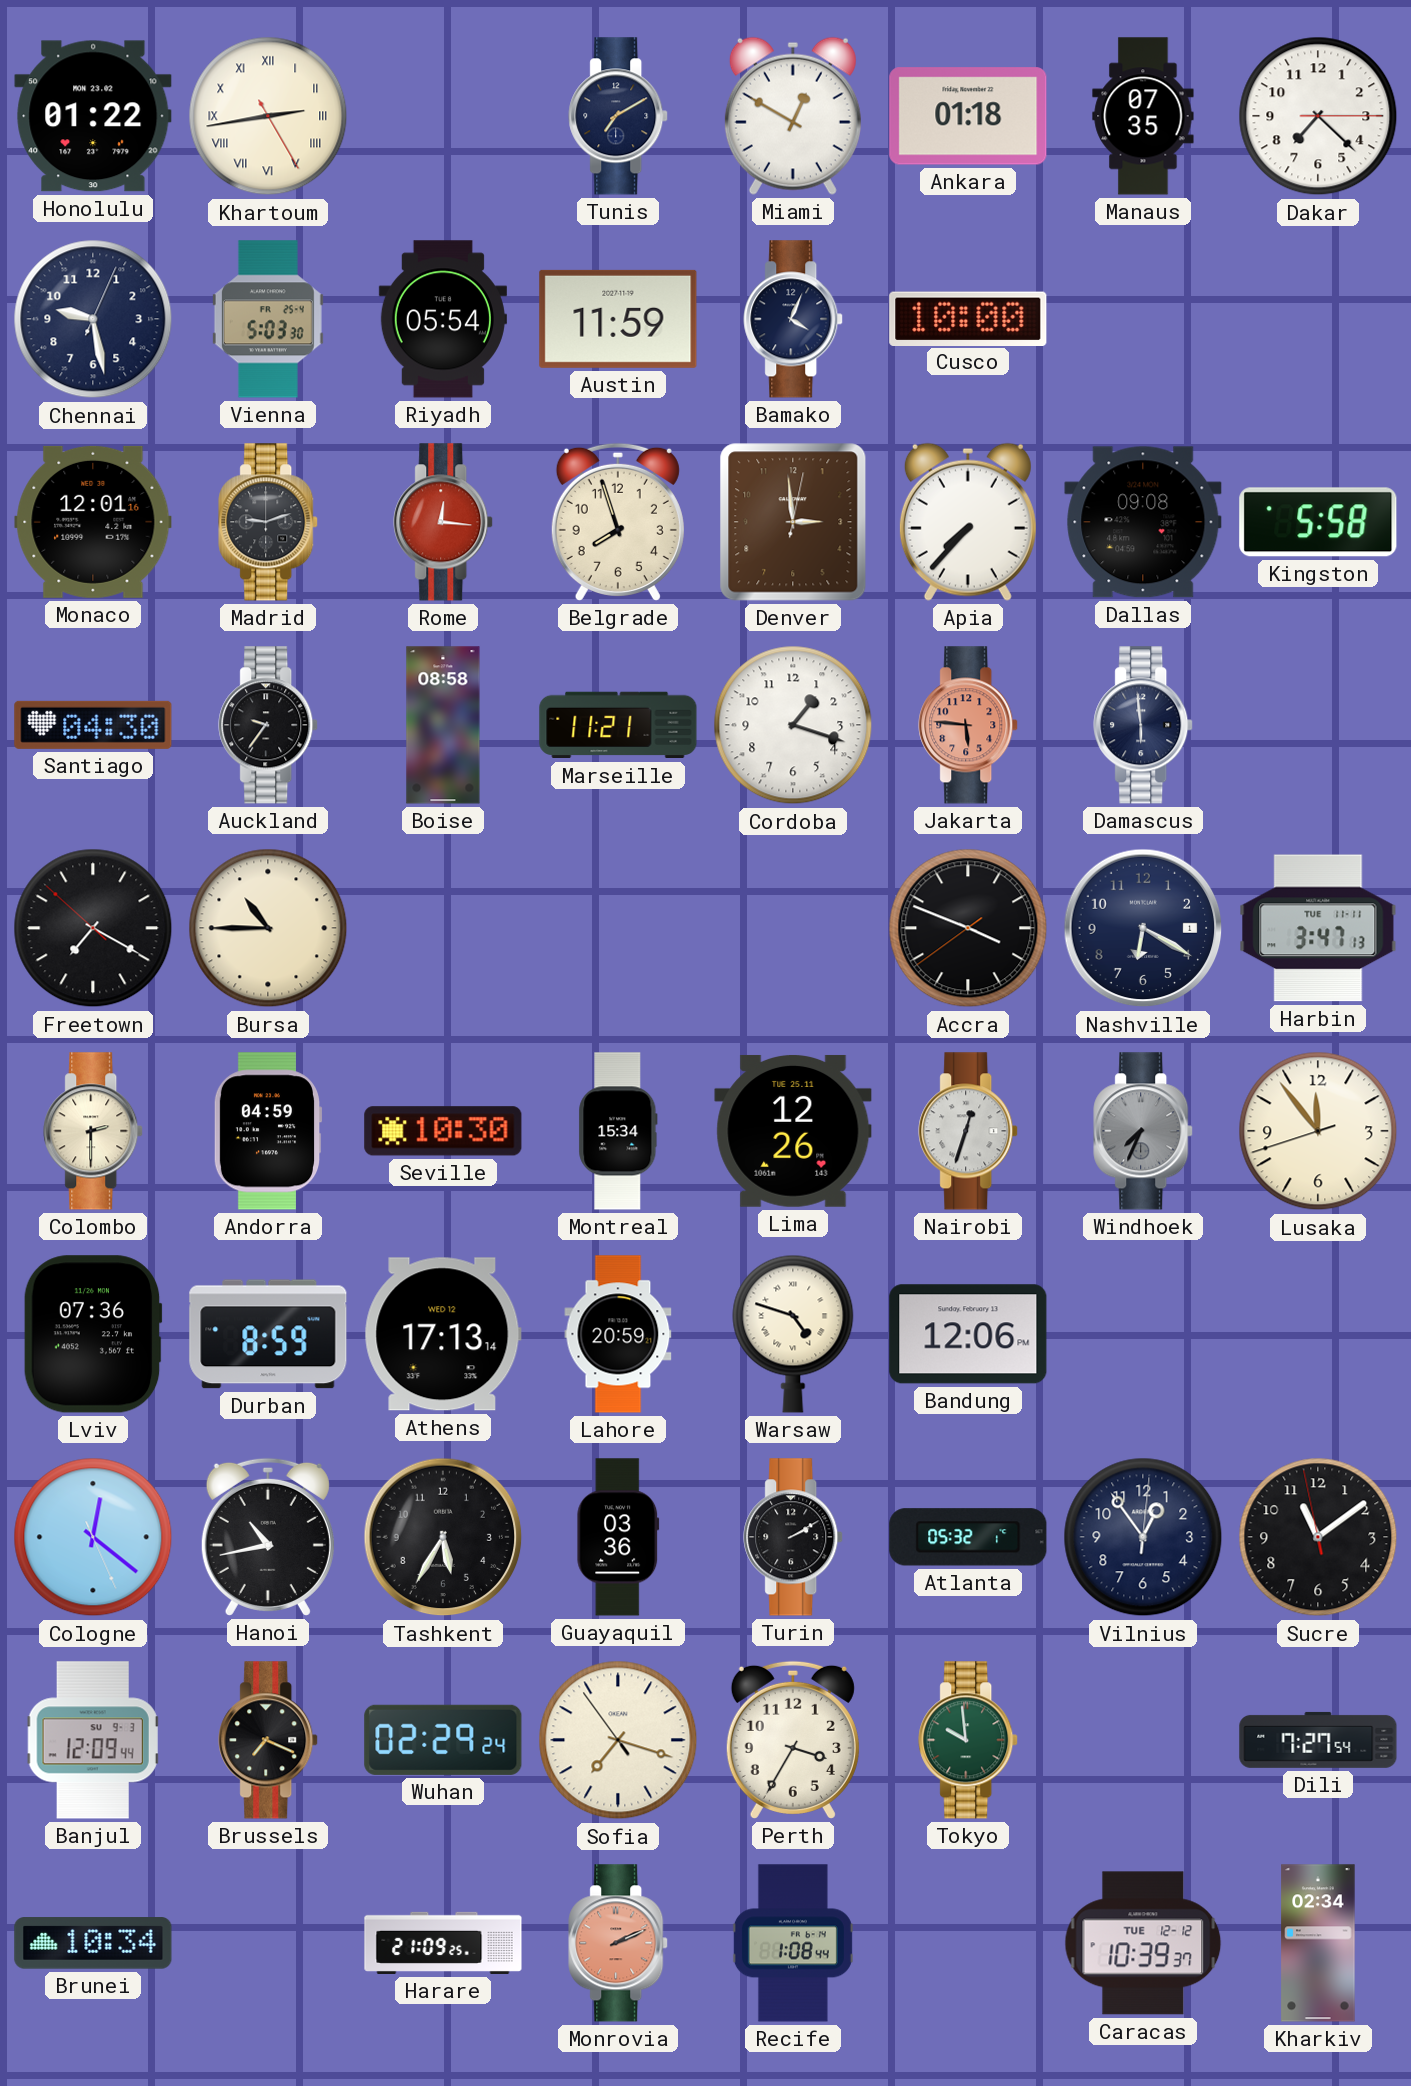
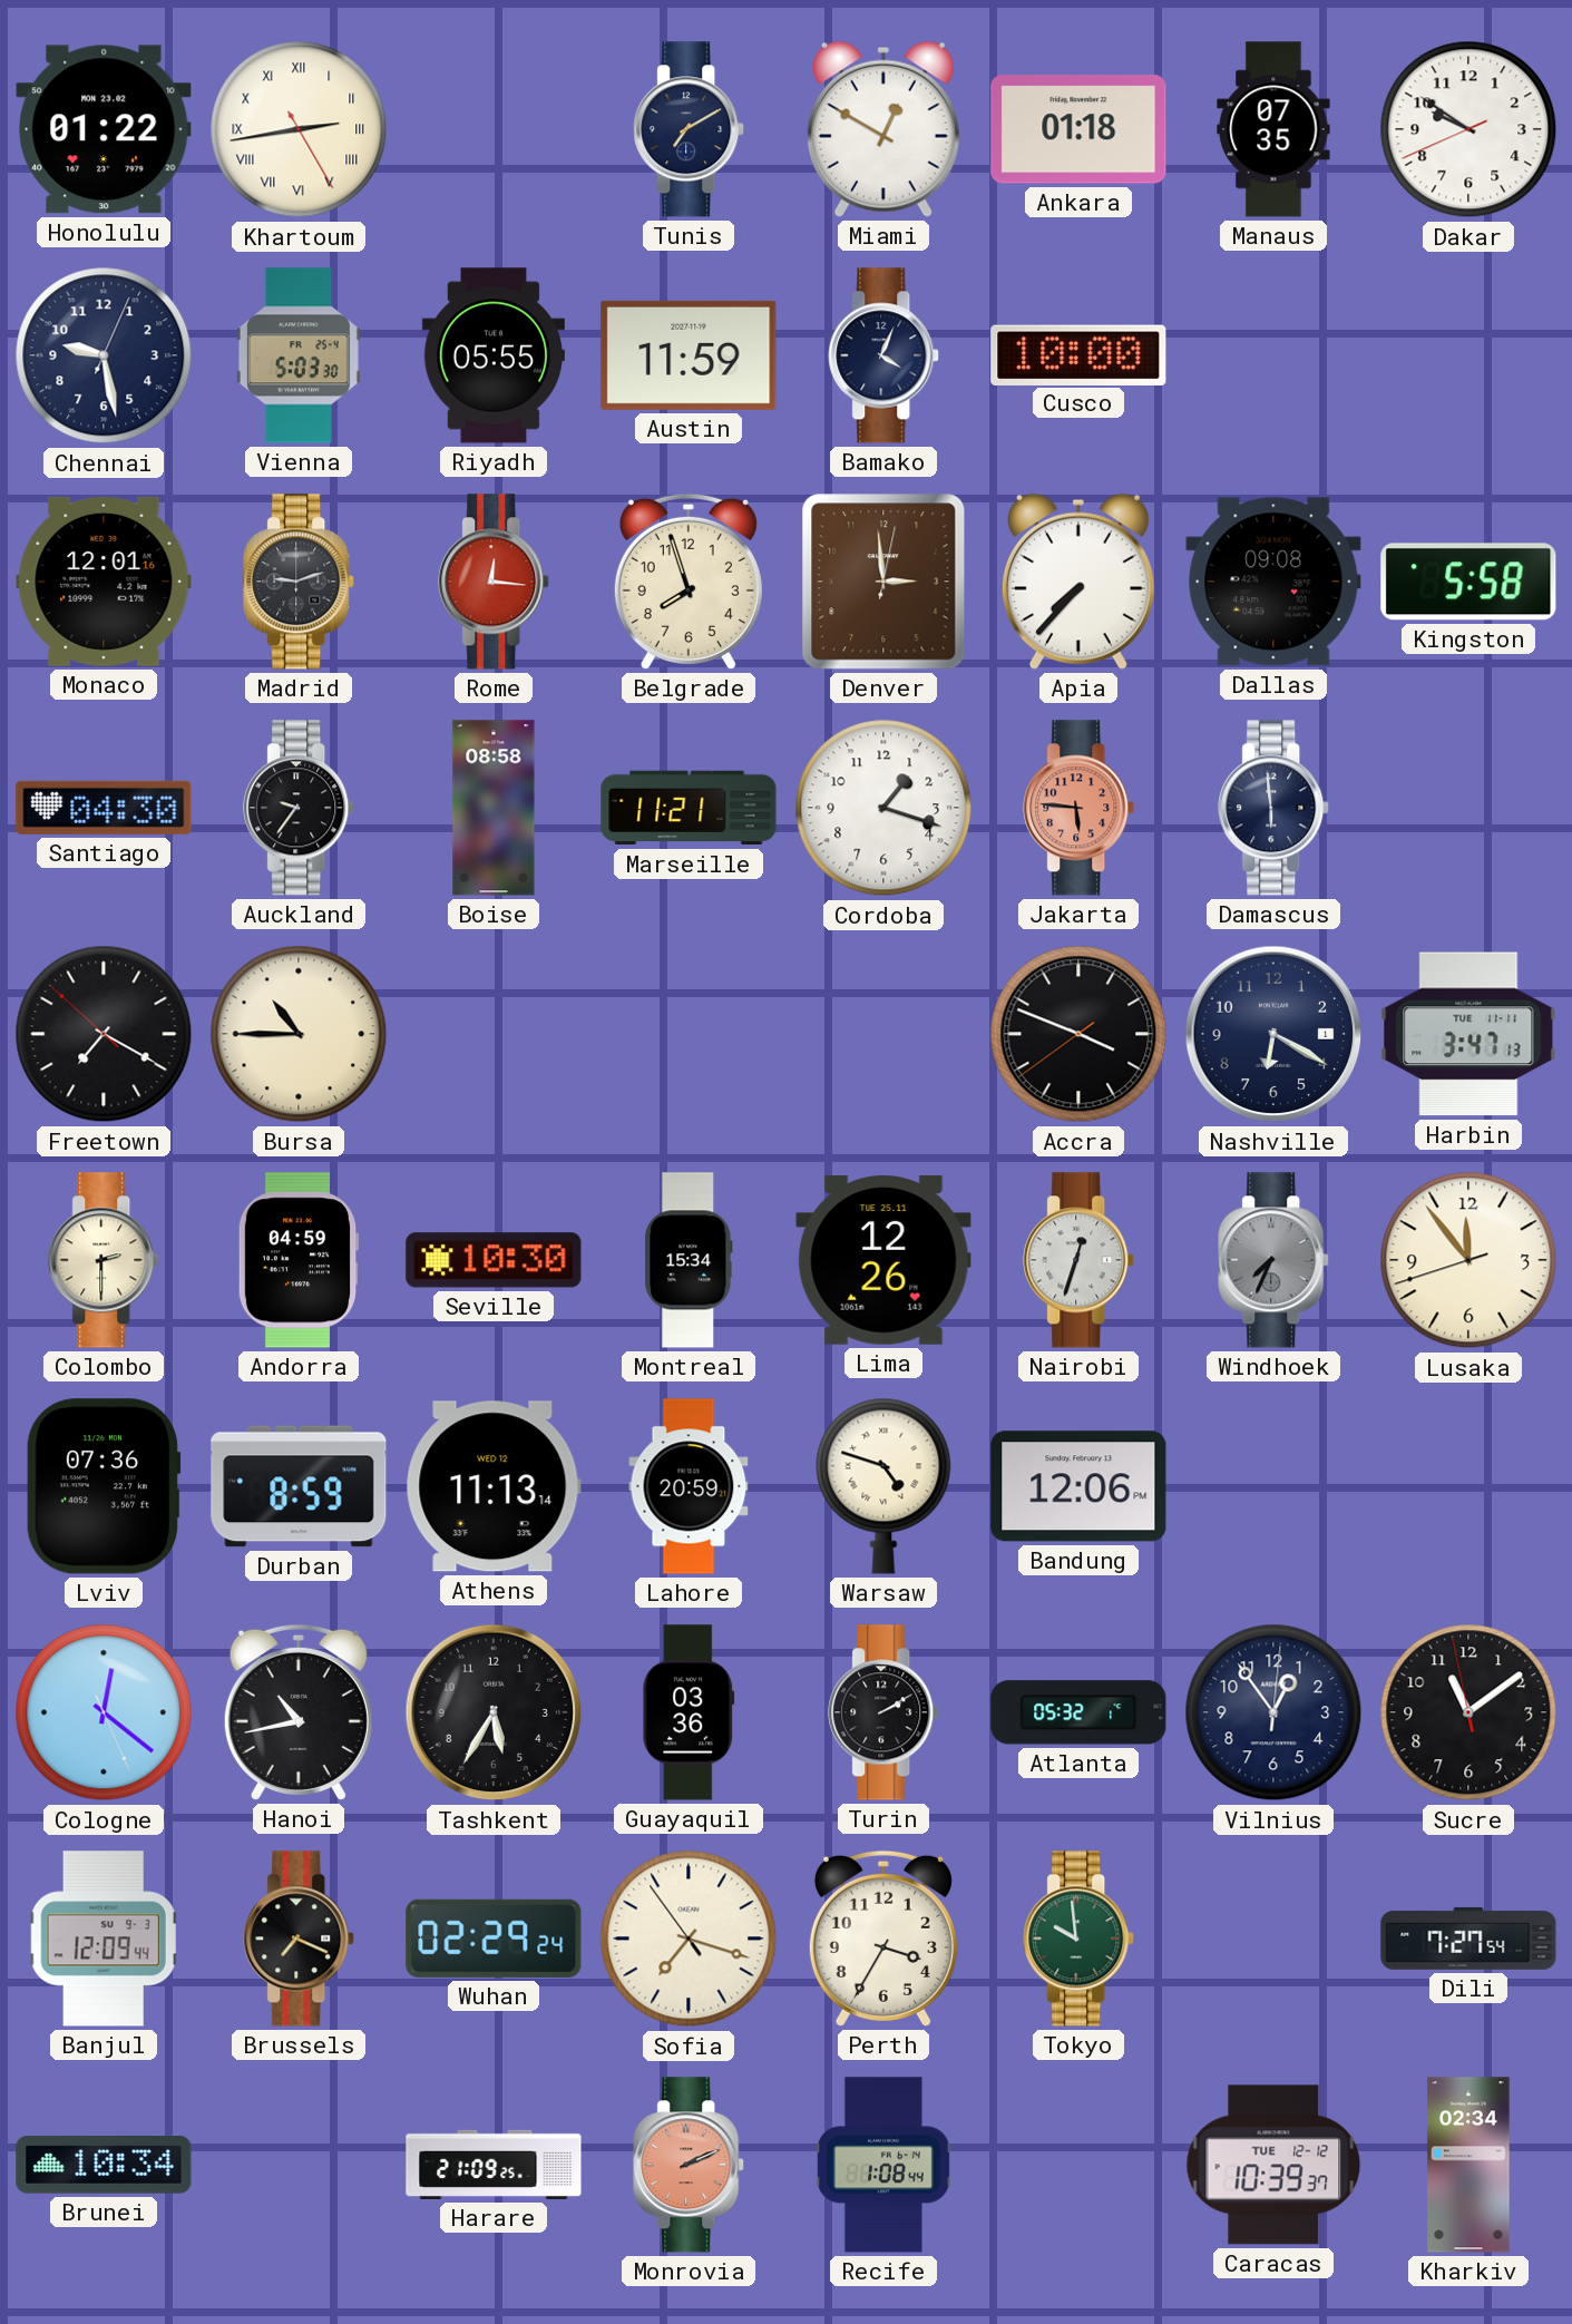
Dakar: 7:22 -> 9:50 (1468, 129)
Riyadh: 05:54 -> 05:55 (494, 355)
Athens: 17:13 -> 11:13 (494, 1486)
